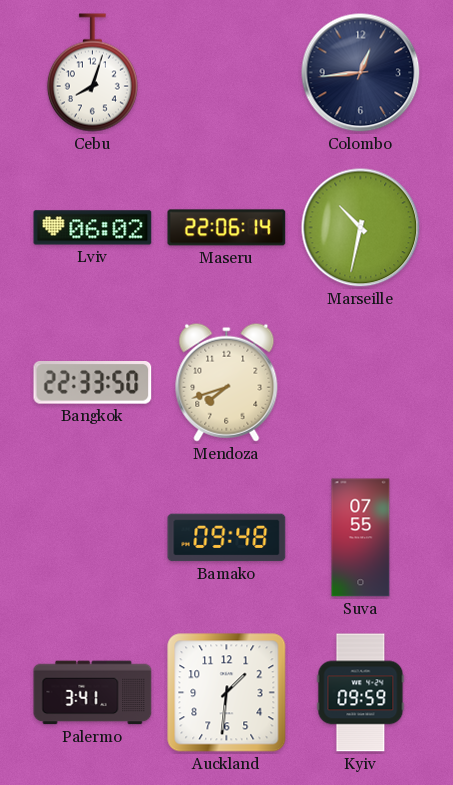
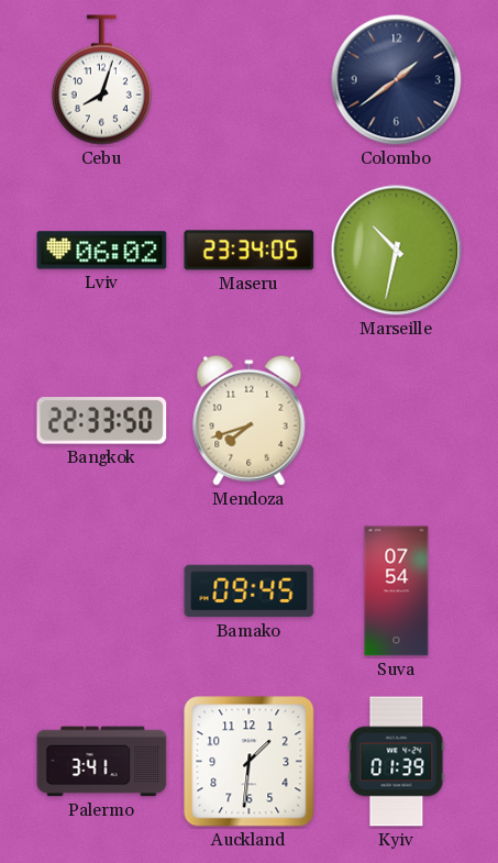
Colombo: 12:44 -> 1:39 (397, 80)
Maseru: 22:06 -> 23:34 (250, 251)
Bamako: 09:48 -> 09:45 (250, 591)
Suva: 07:55 -> 07:54 (397, 591)
Kyiv: 09:59 -> 01:39 (397, 762)
